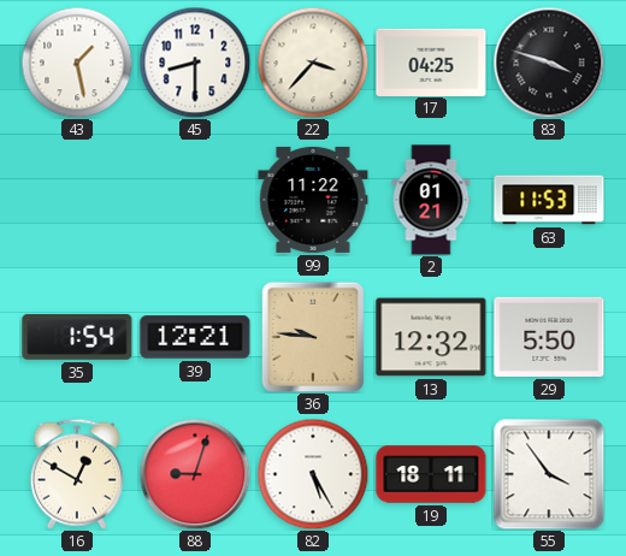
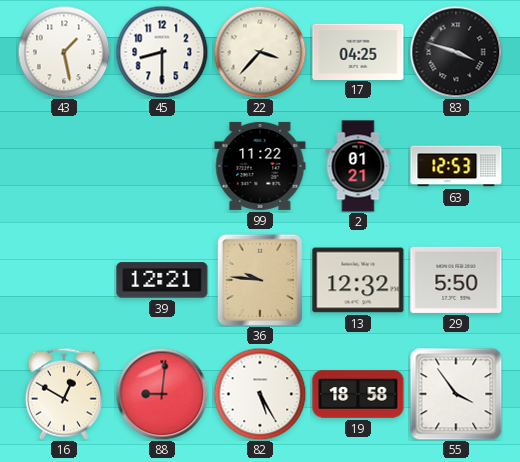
63: 11:53 -> 12:53 (456, 166)
35: 1:54 -> none (77, 337)
88: 9:03 -> 9:01 (162, 394)
19: 18:11 -> 18:58 (358, 394)
